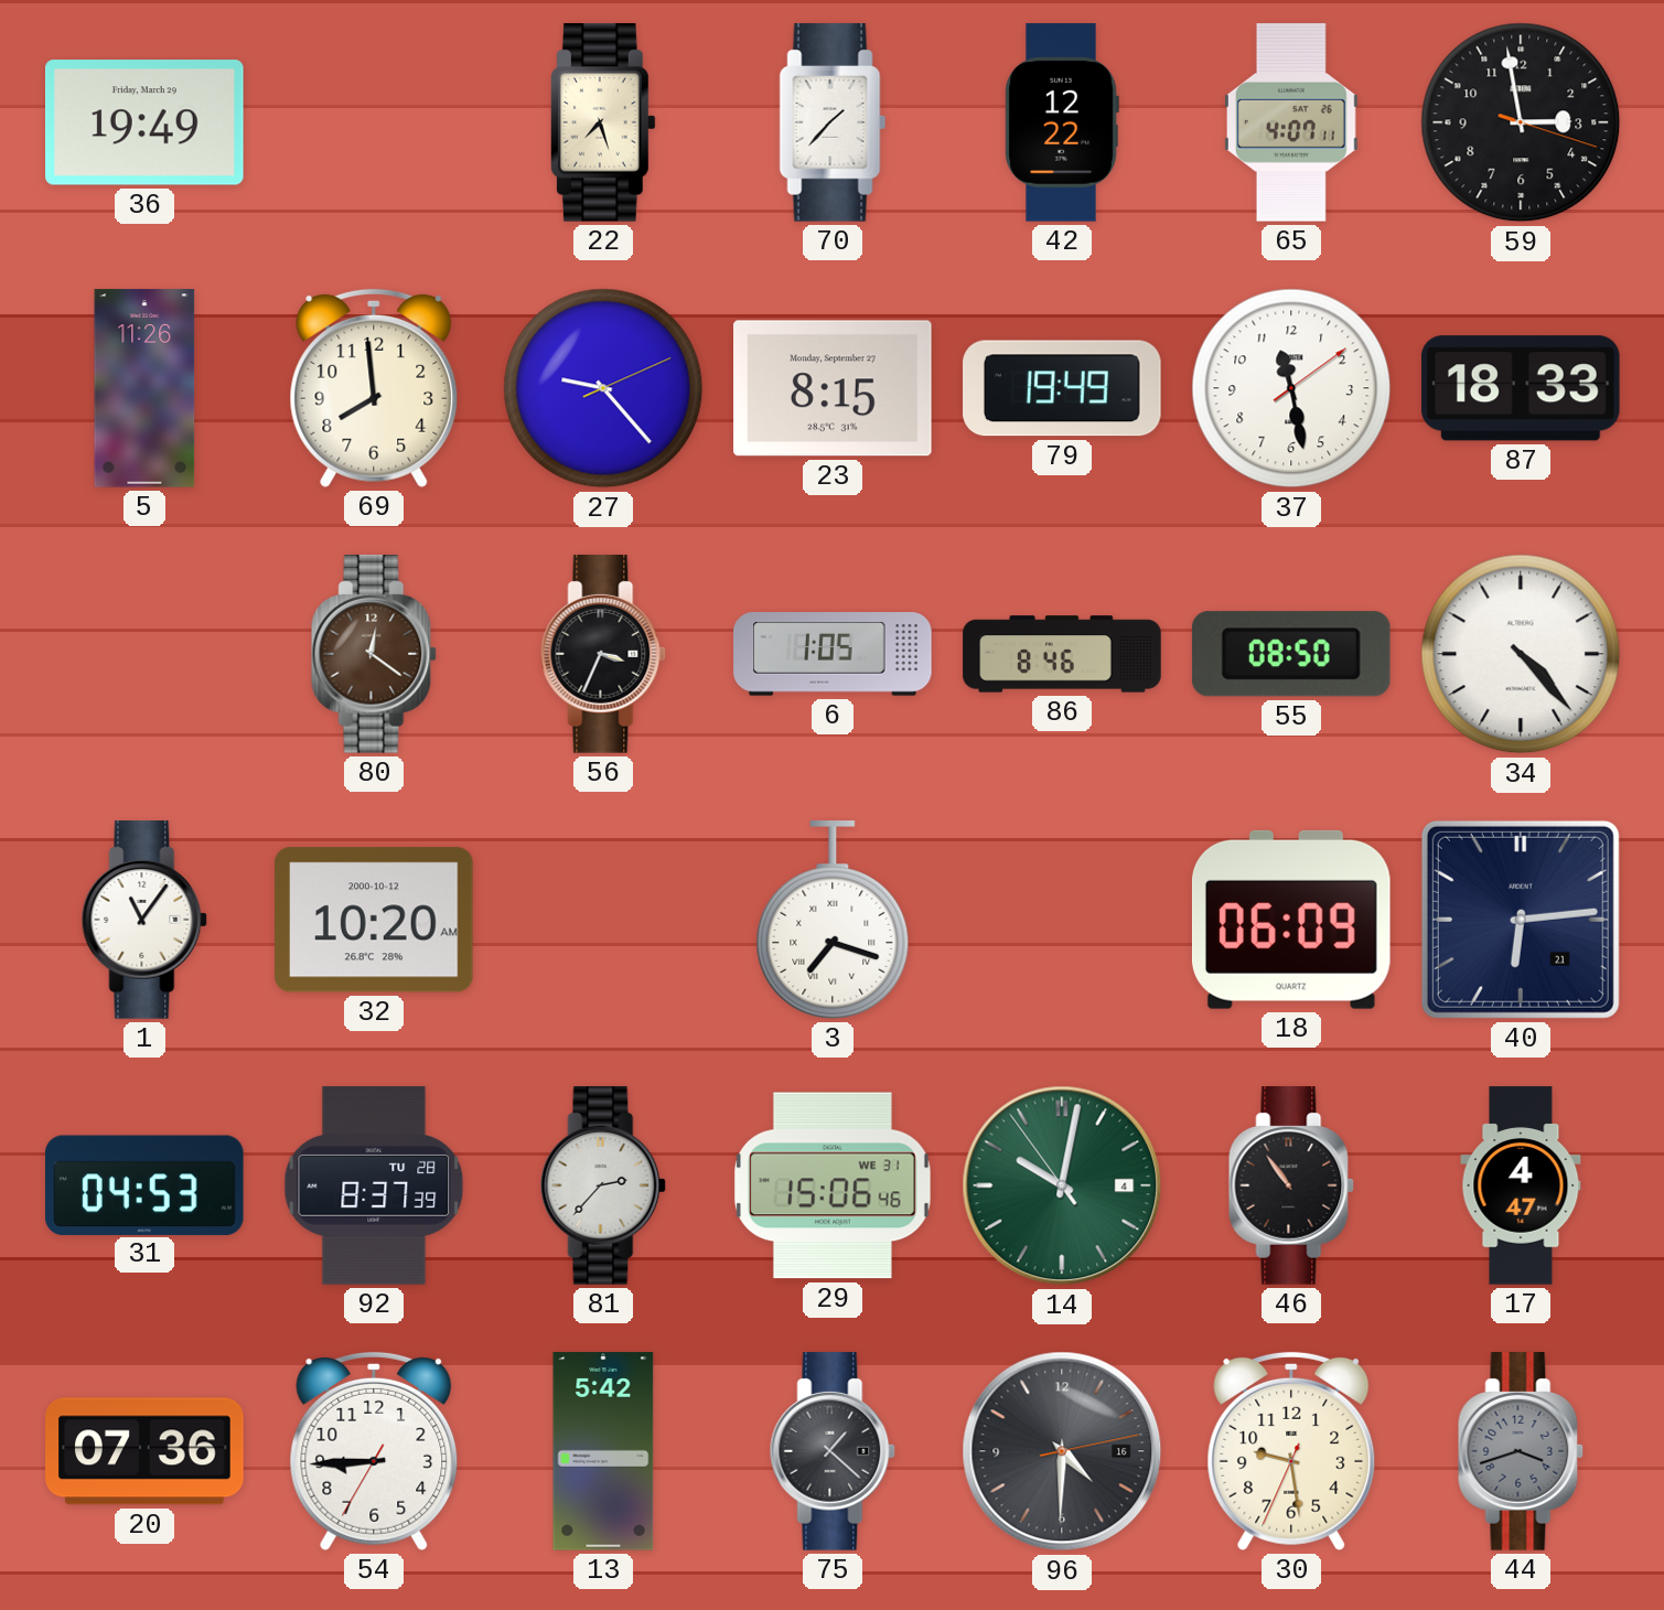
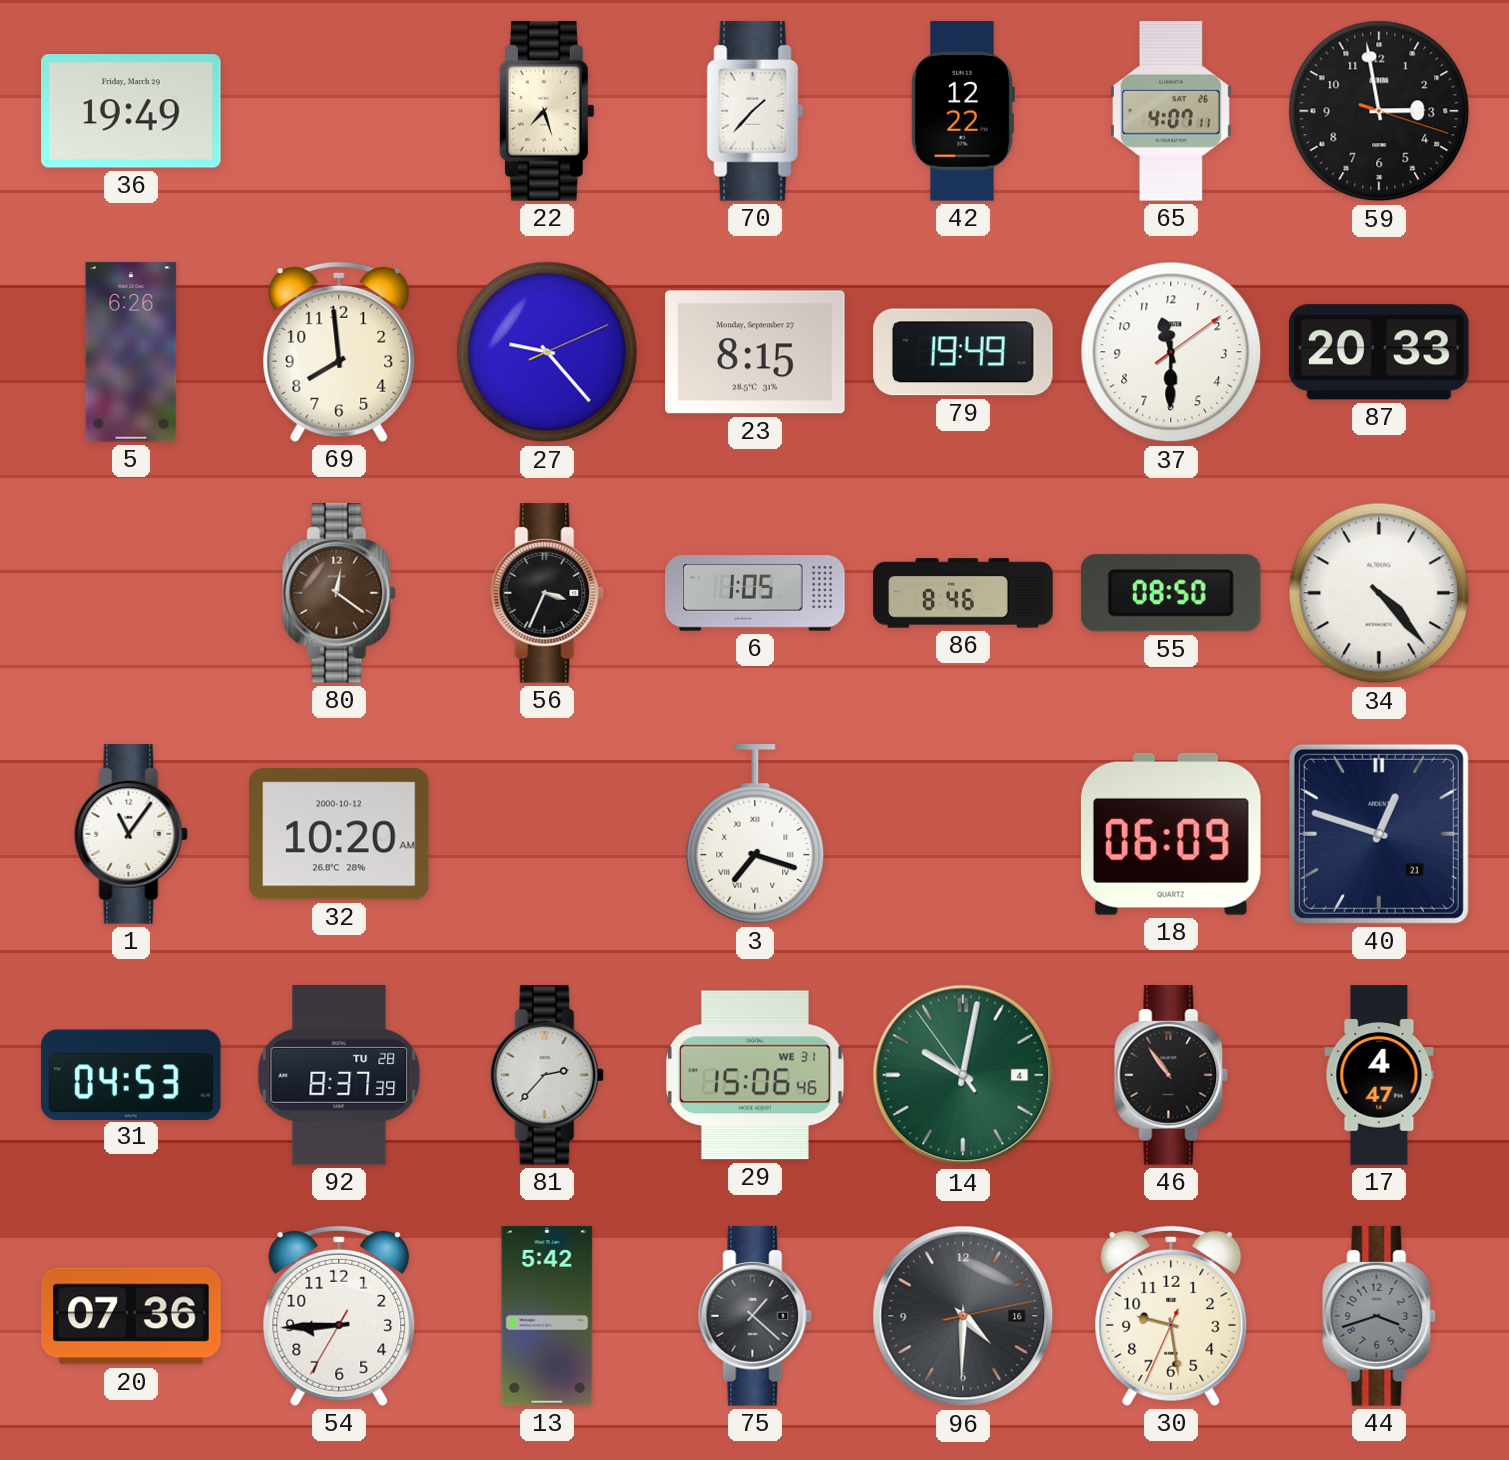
5: 11:26 -> 6:26 (131, 352)
37: 11:28 -> 11:30 (1171, 352)
87: 18:33 -> 20:33 (1379, 352)
40: 6:14 -> 12:48 (1379, 834)
